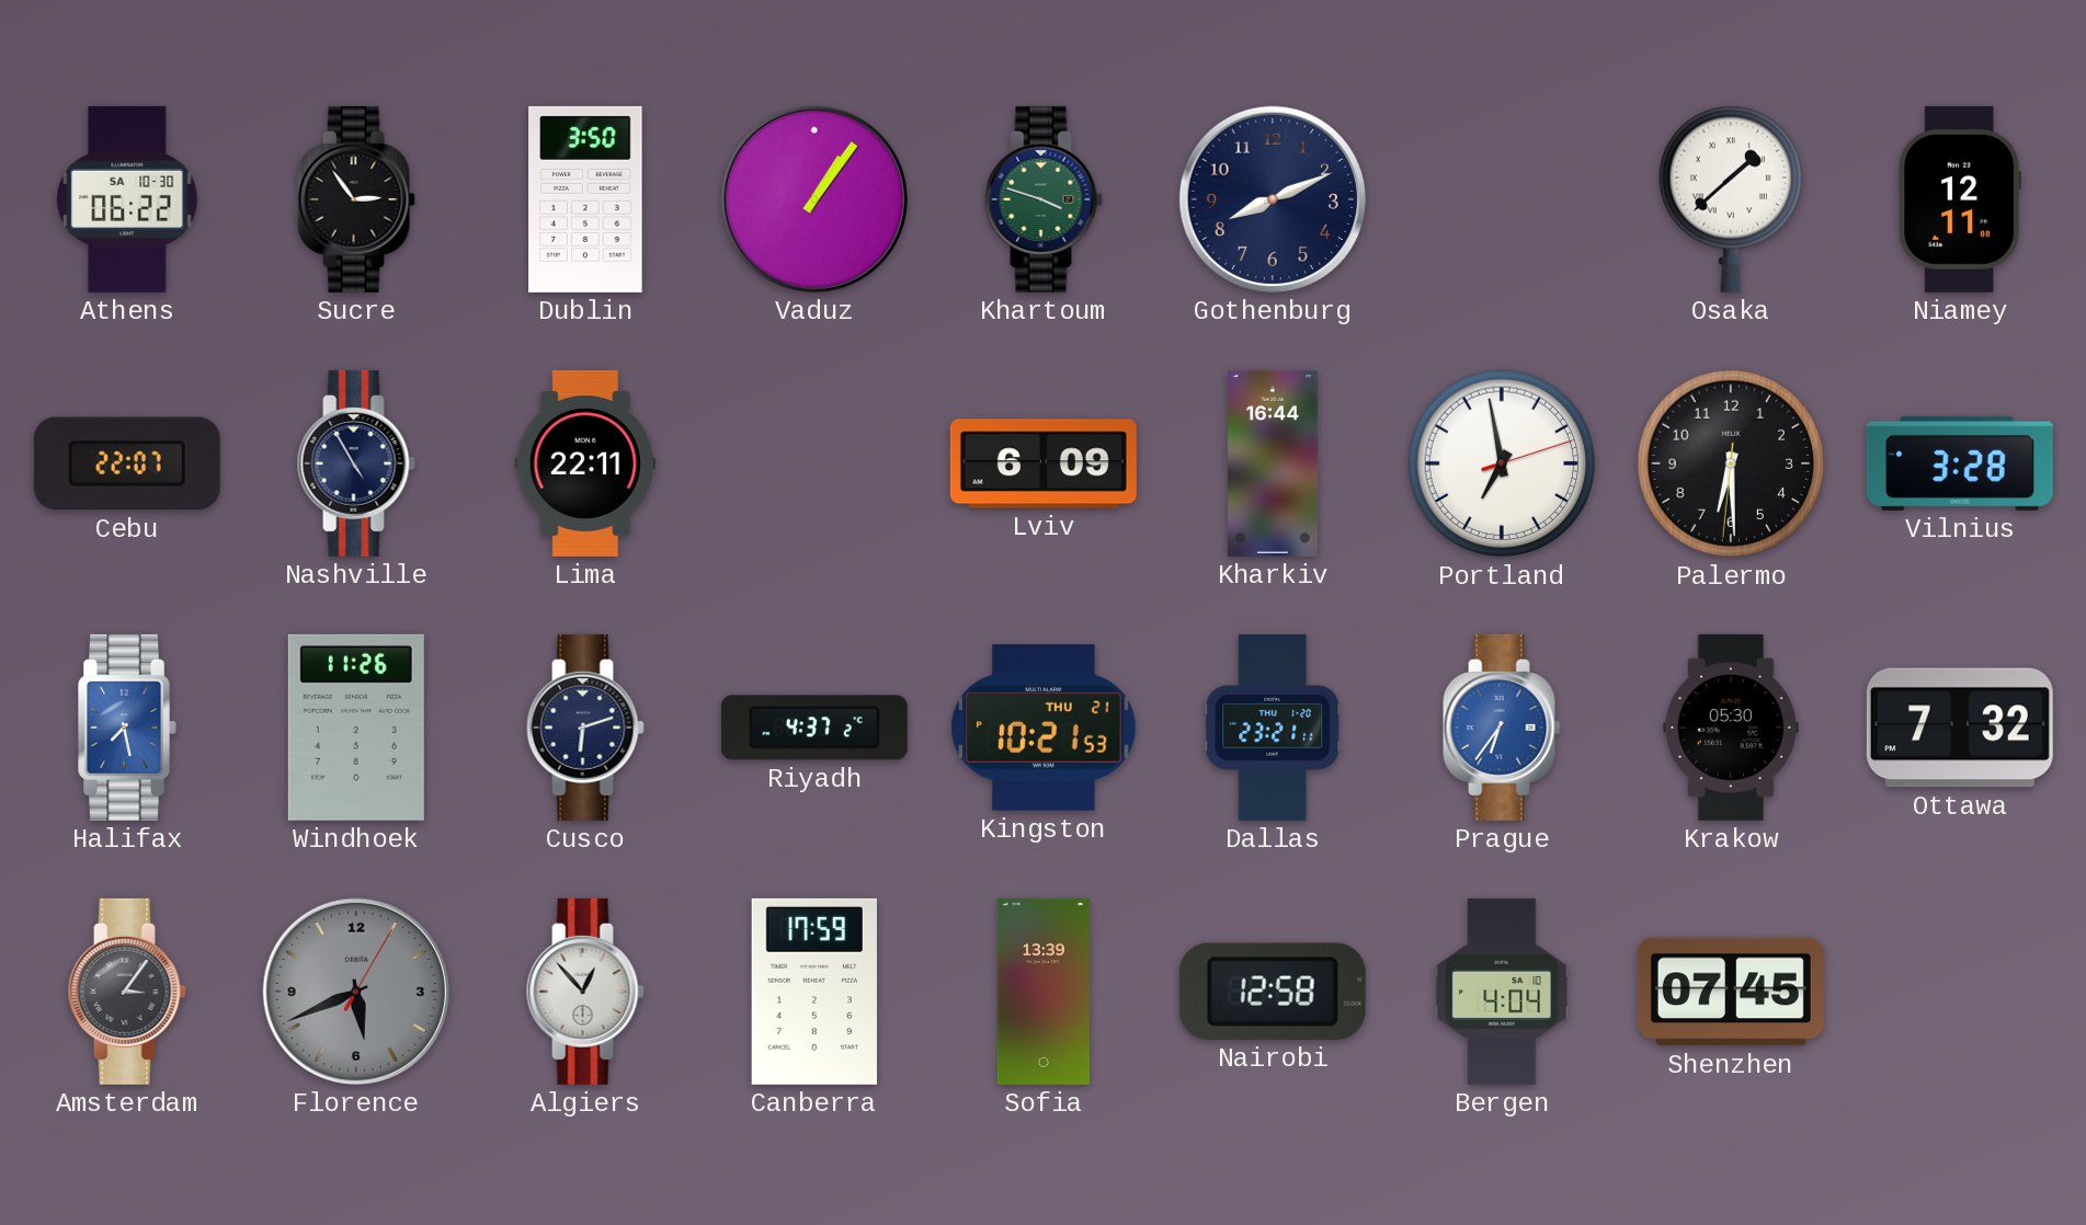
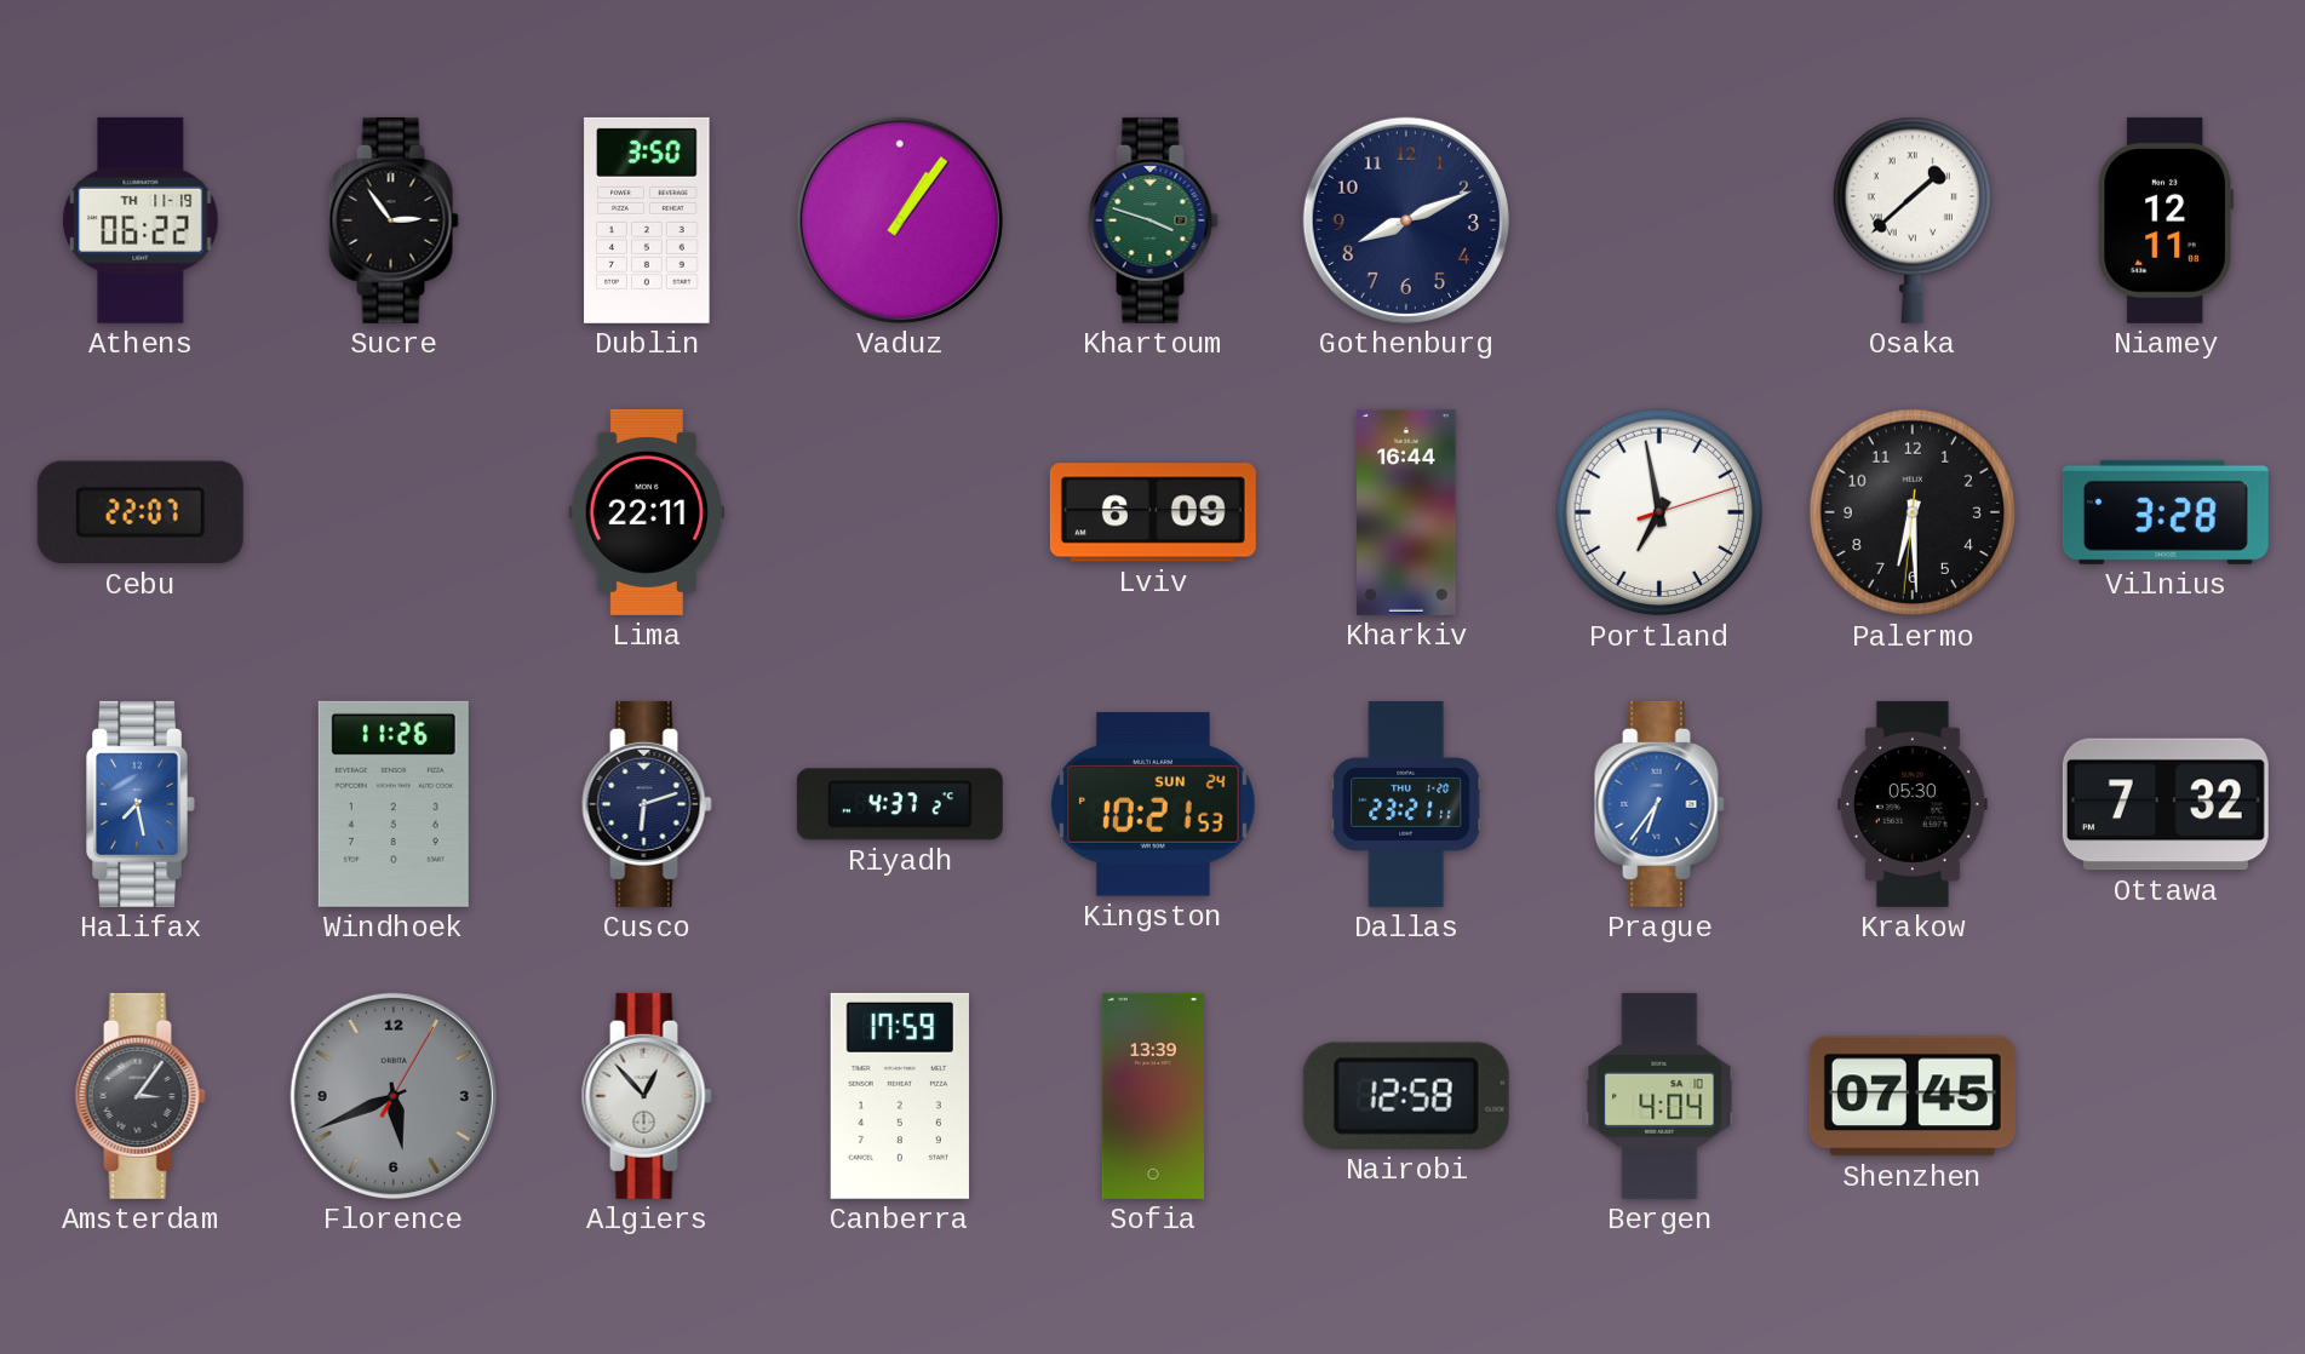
Athens date: SA 10-30 -> TH 11-19 (141, 220)
Nashville: 4:55 -> none (356, 463)
Kingston date: THU 21 -> SUN 24 (1153, 804)
